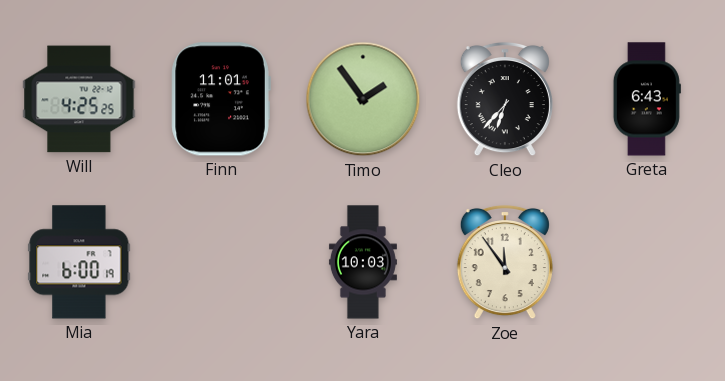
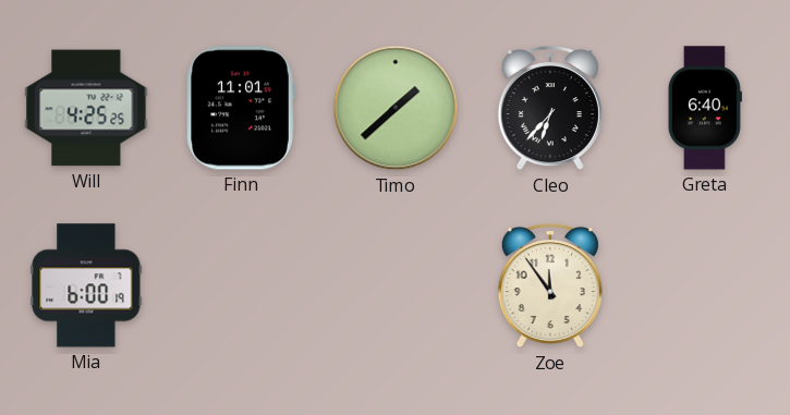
Timo: 1:54 -> 1:38 (396, 108)
Greta: 6:43 -> 6:40 (705, 108)
Yara: 10:03 -> none (363, 262)
